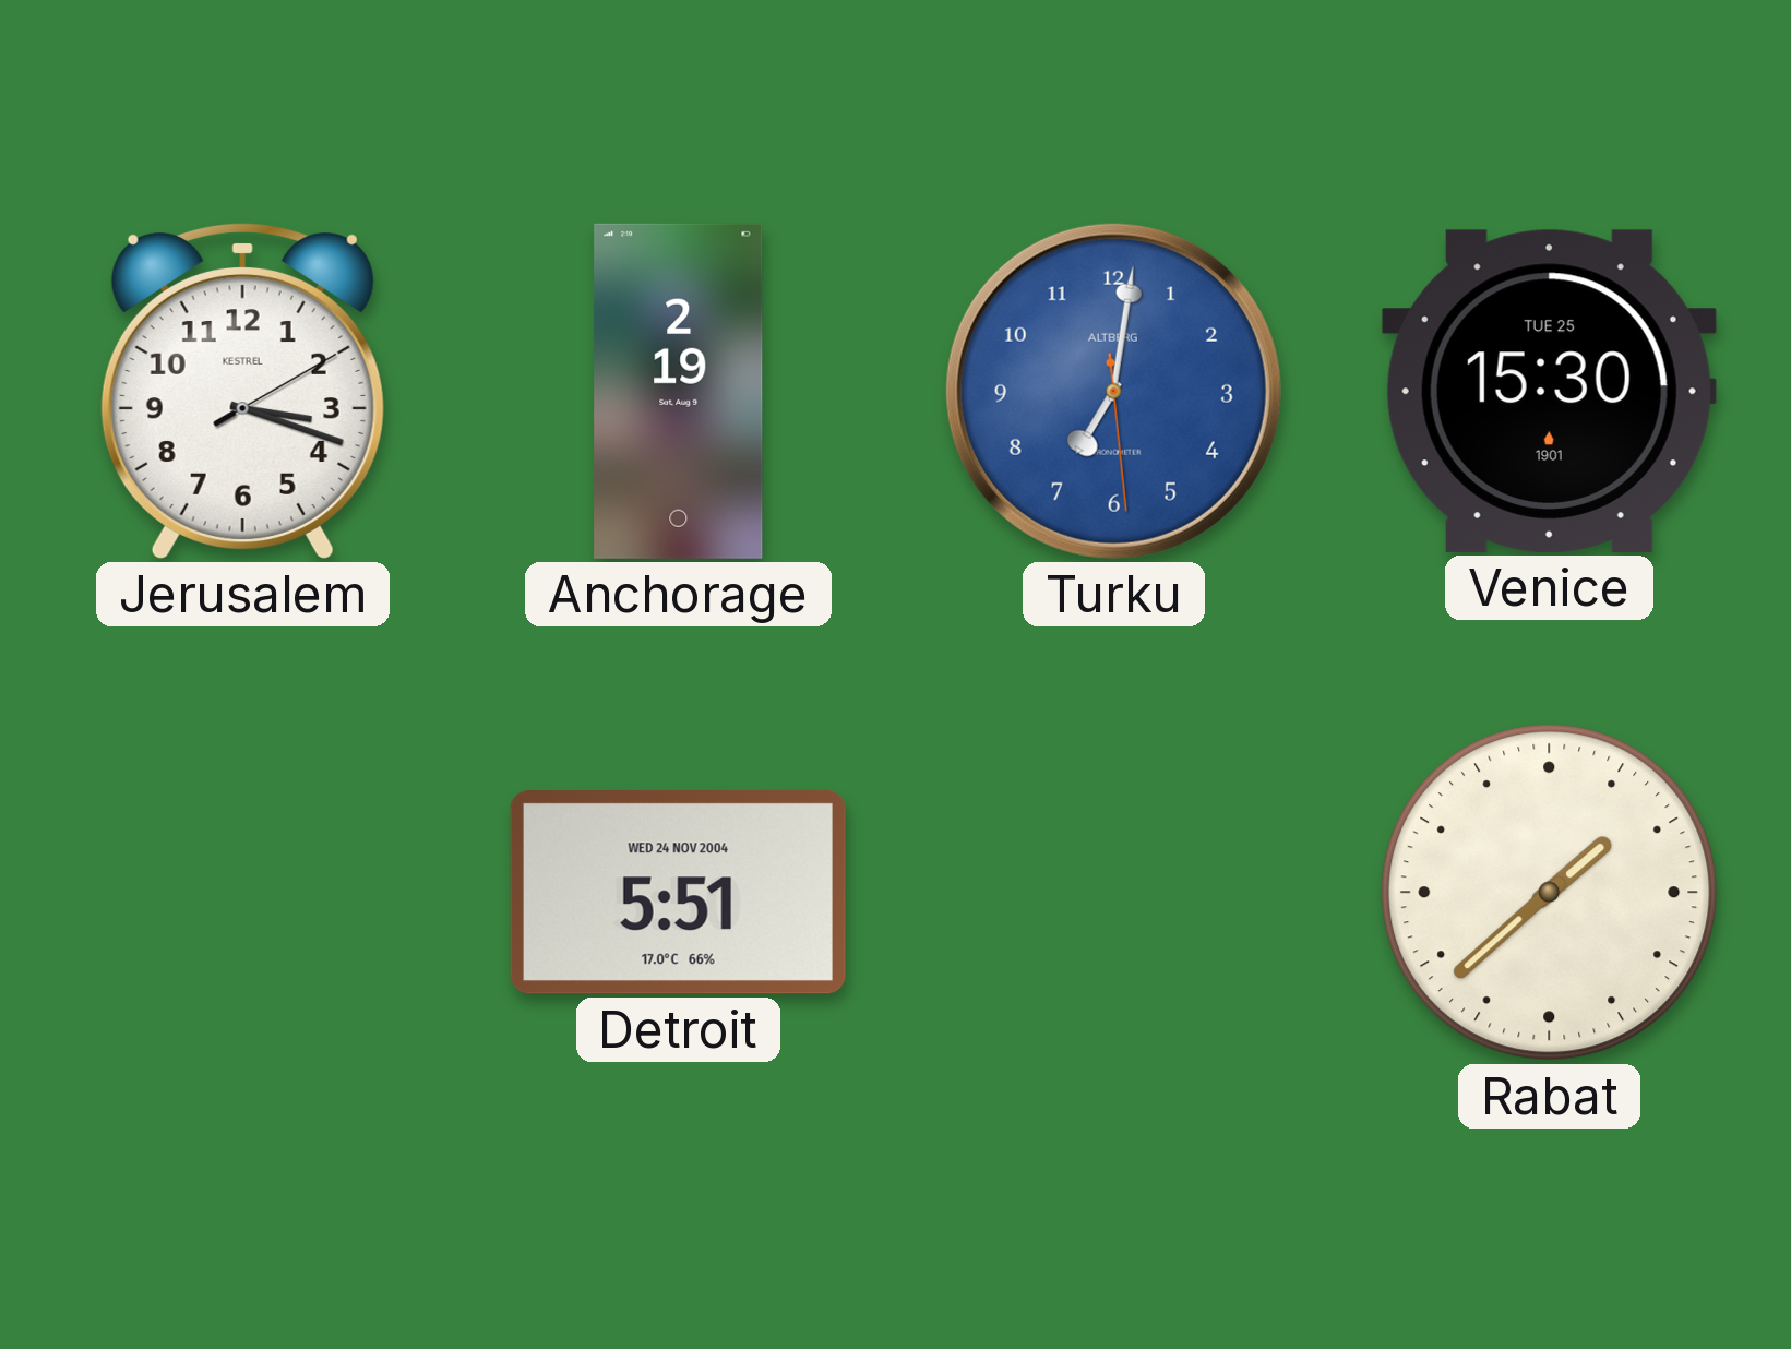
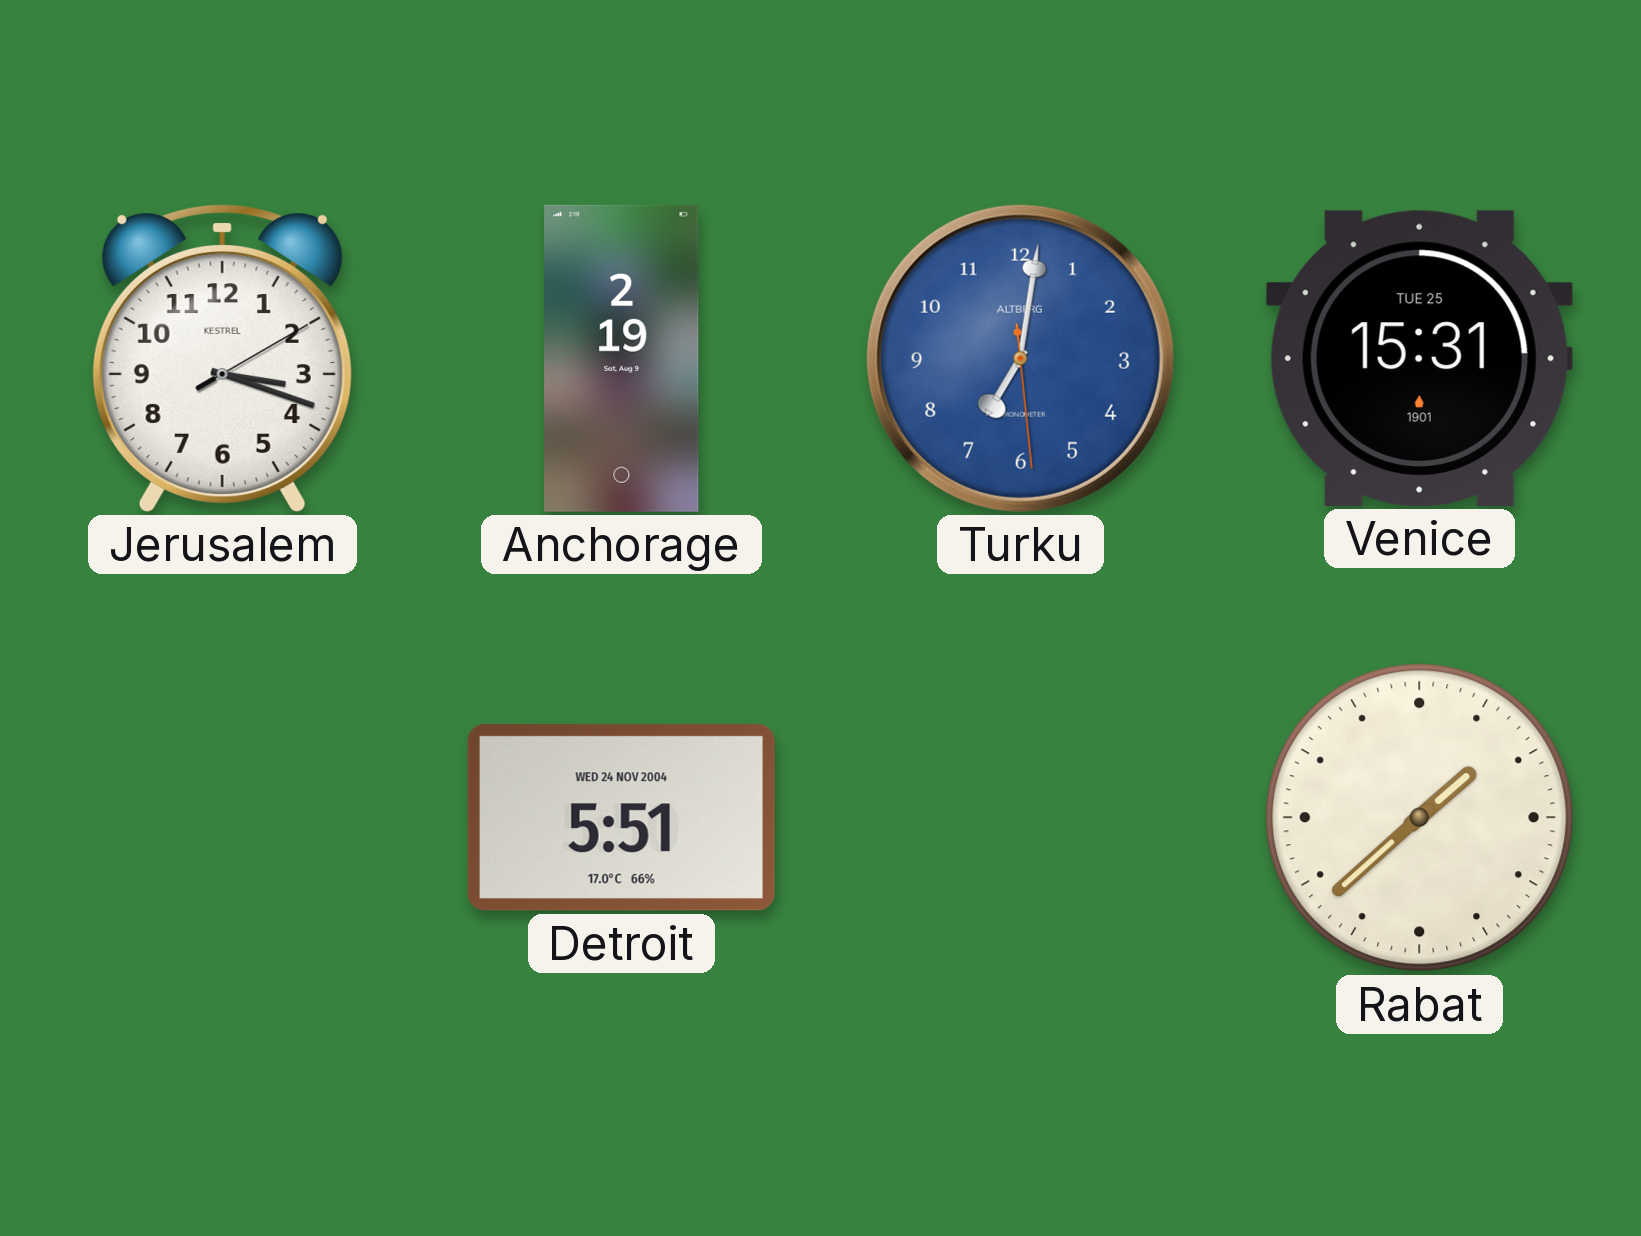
Venice: 15:30 -> 15:31 (1419, 358)
